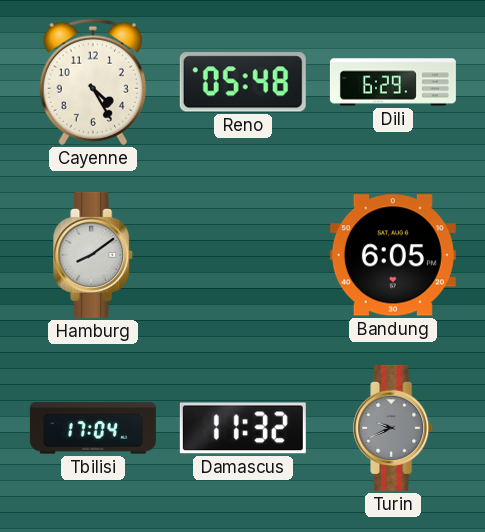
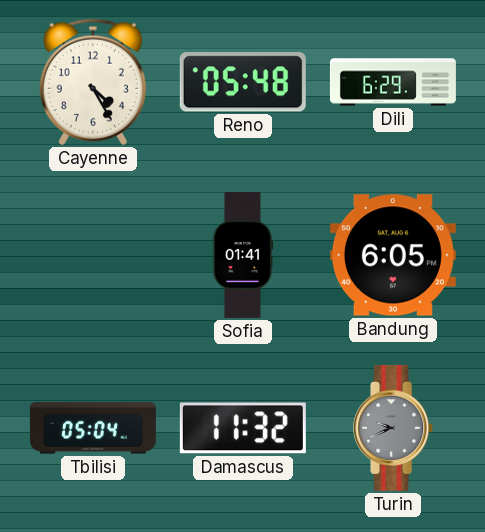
Hamburg: 8:09 -> none (94, 255)
Sofia: none -> 01:41 (243, 255)
Tbilisi: 17:04 -> 05:04 (93, 428)
